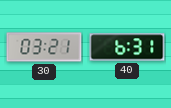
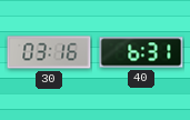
30: 03:21 -> 03:16 (49, 52)
